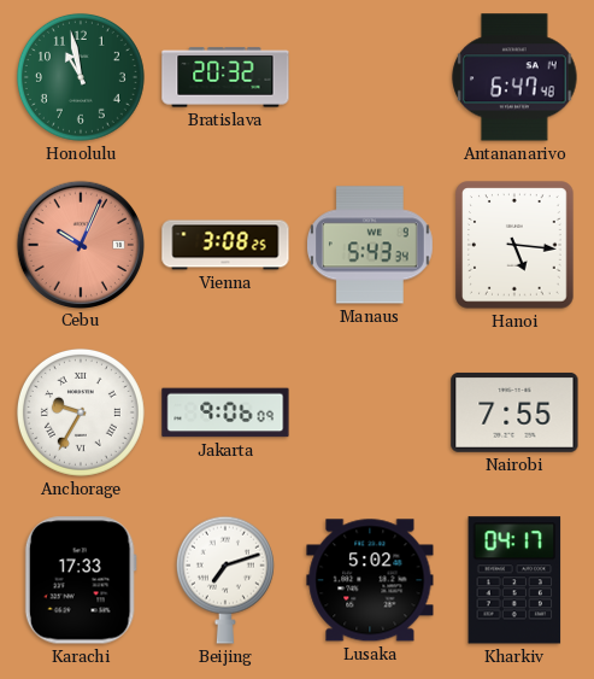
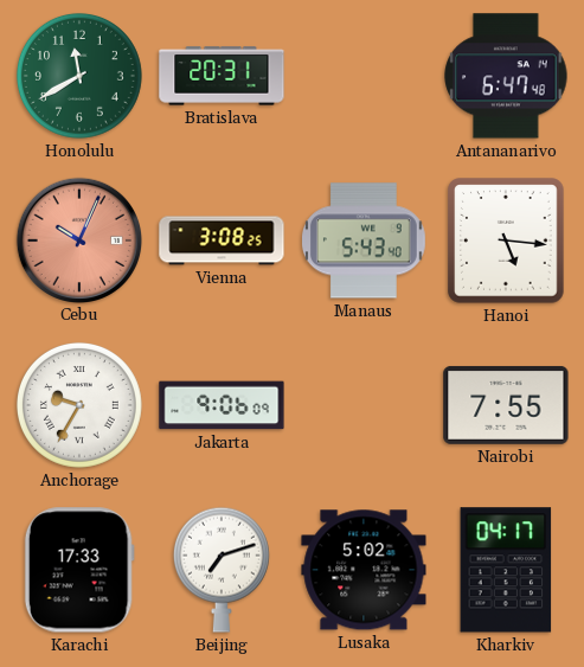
Honolulu: 10:58 -> 11:40 (79, 76)
Bratislava: 20:32 -> 20:31 (222, 76)
Manaus: 5:43:34 -> 5:43:40 (364, 240)
